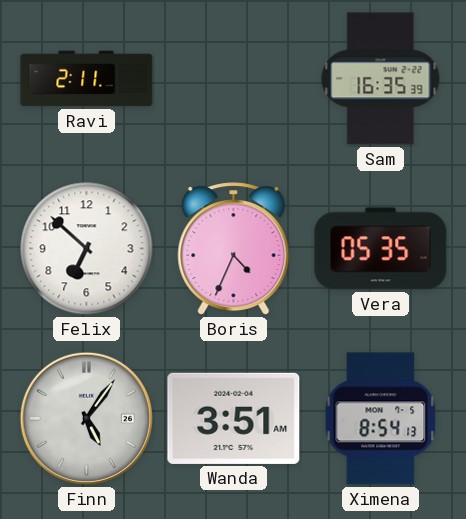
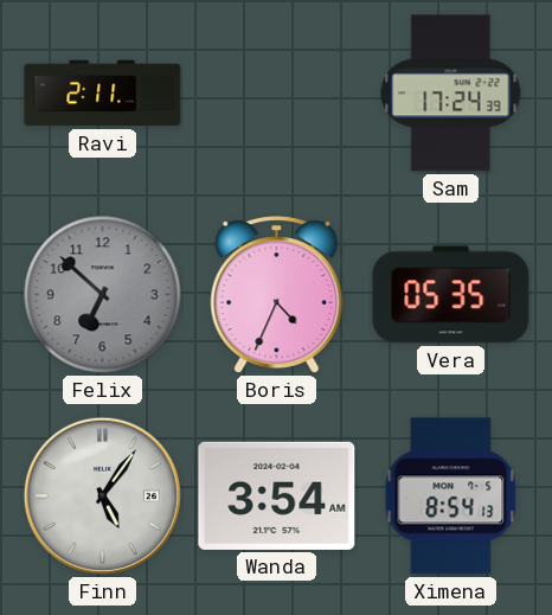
Sam: 16:35 -> 17:24 (451, 94)
Felix dial: white -> grey (103, 295)
Wanda: 3:51 -> 3:54 (277, 495)
